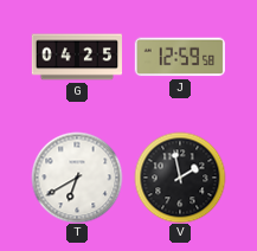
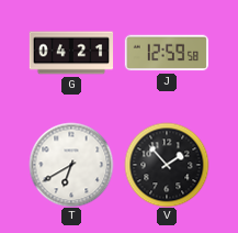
G: 04:25 -> 04:21 (71, 53)
V: 1:58 -> 1:53 (167, 165)
